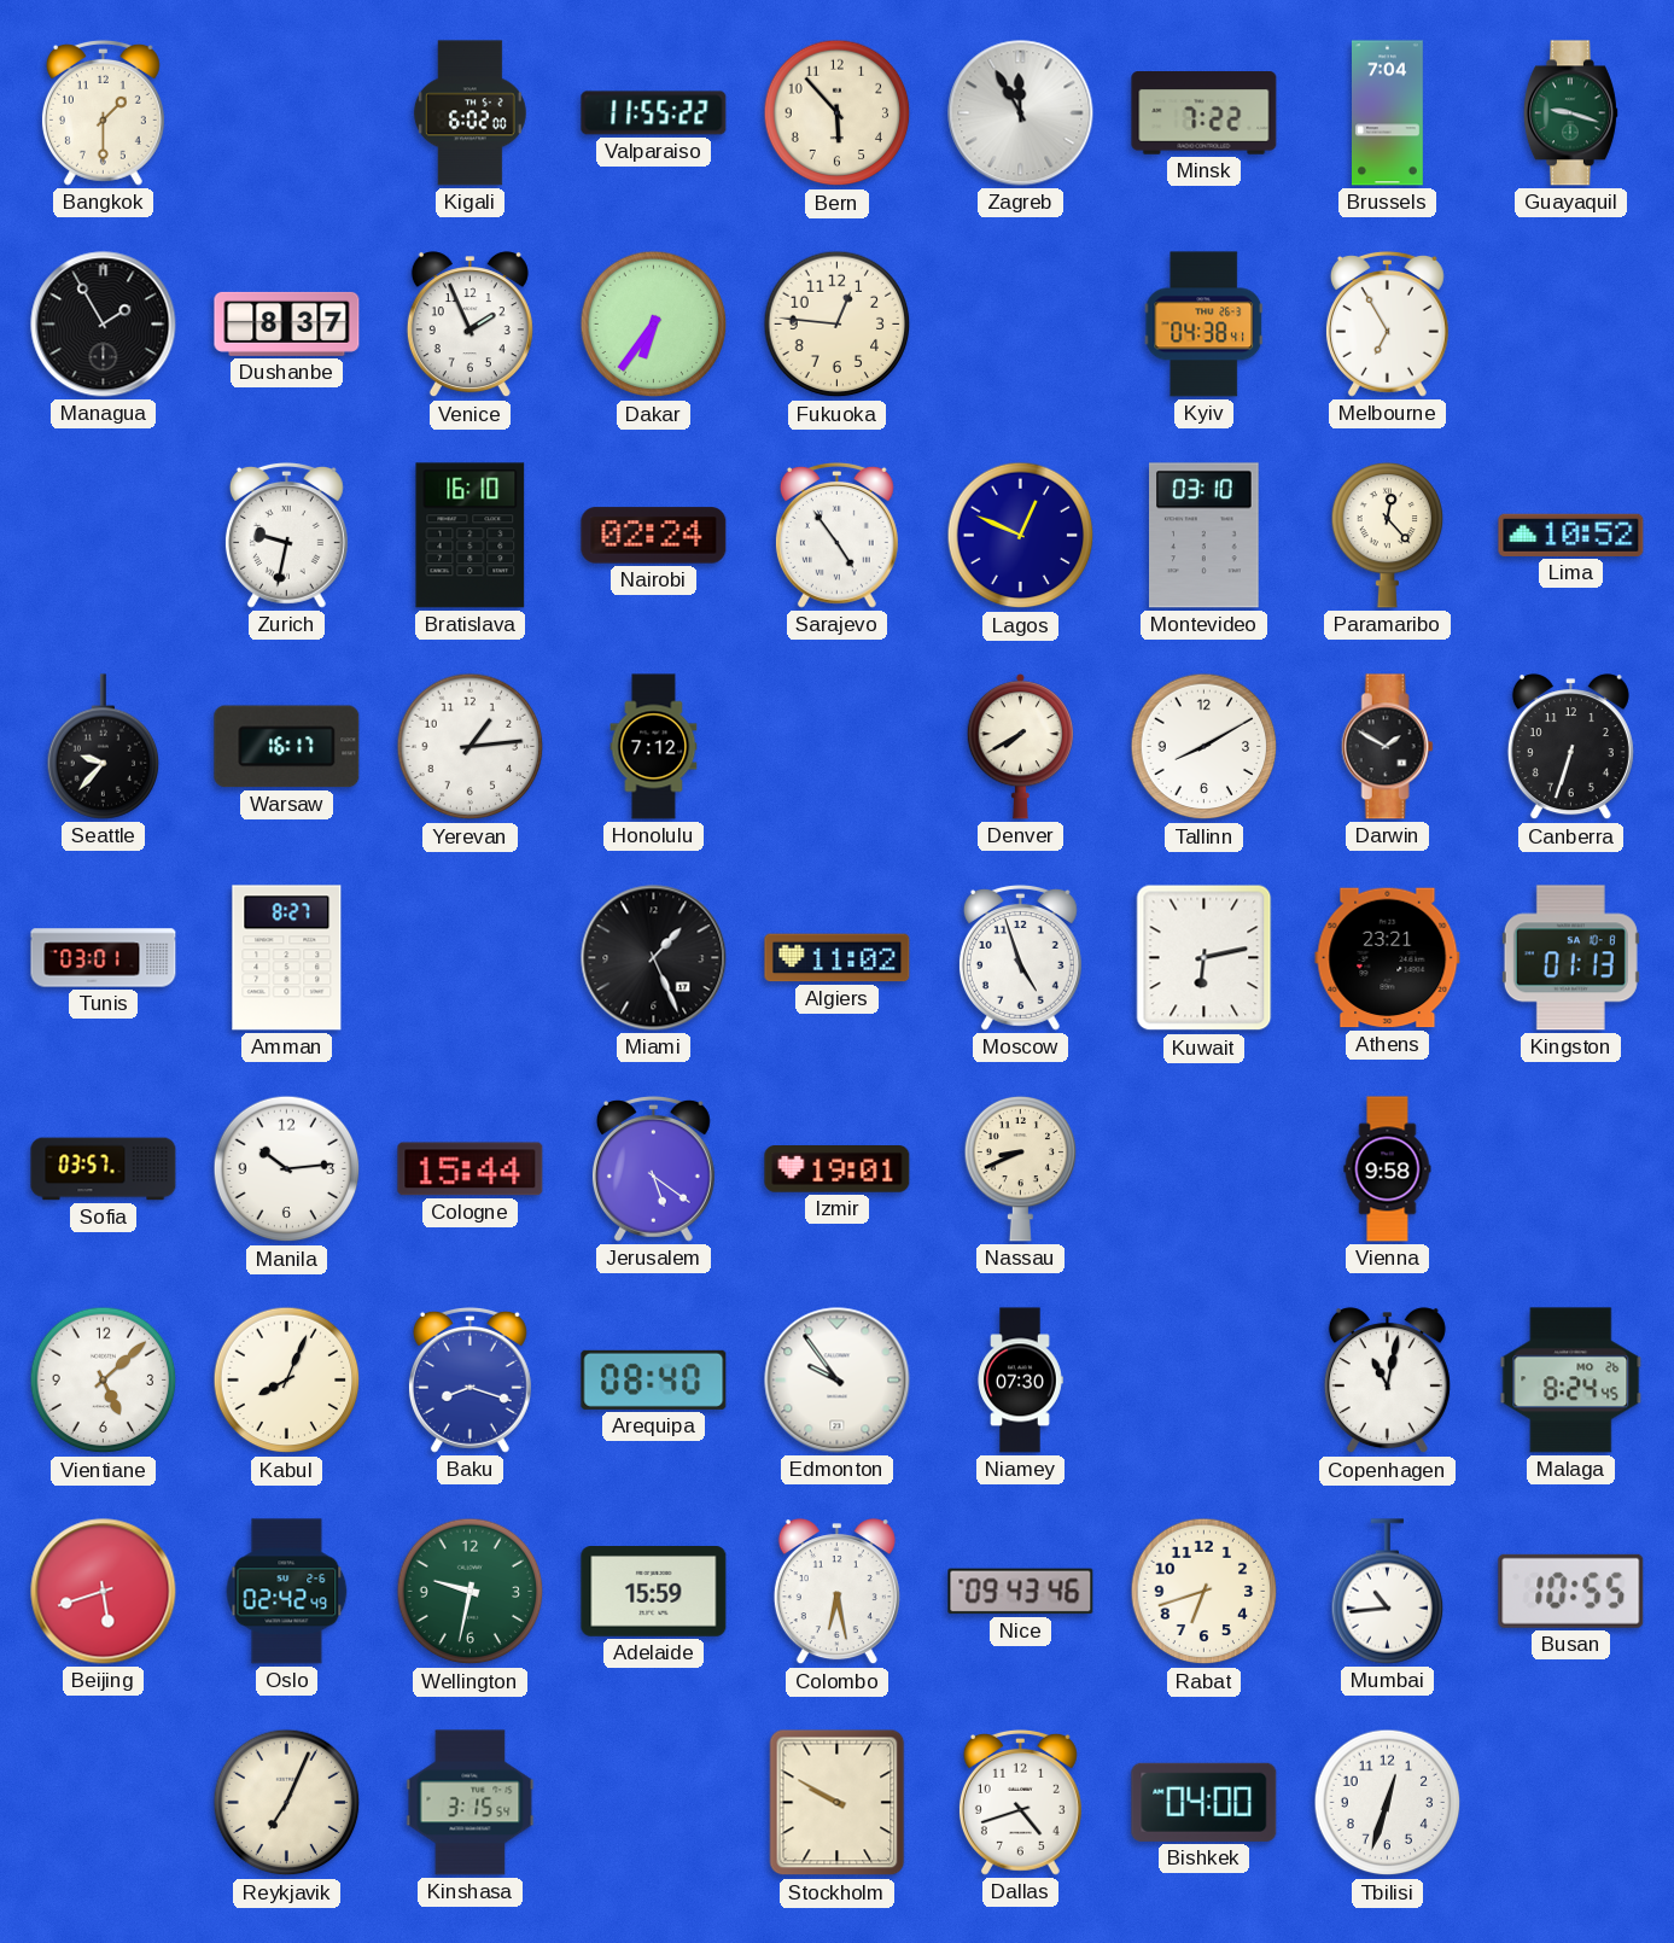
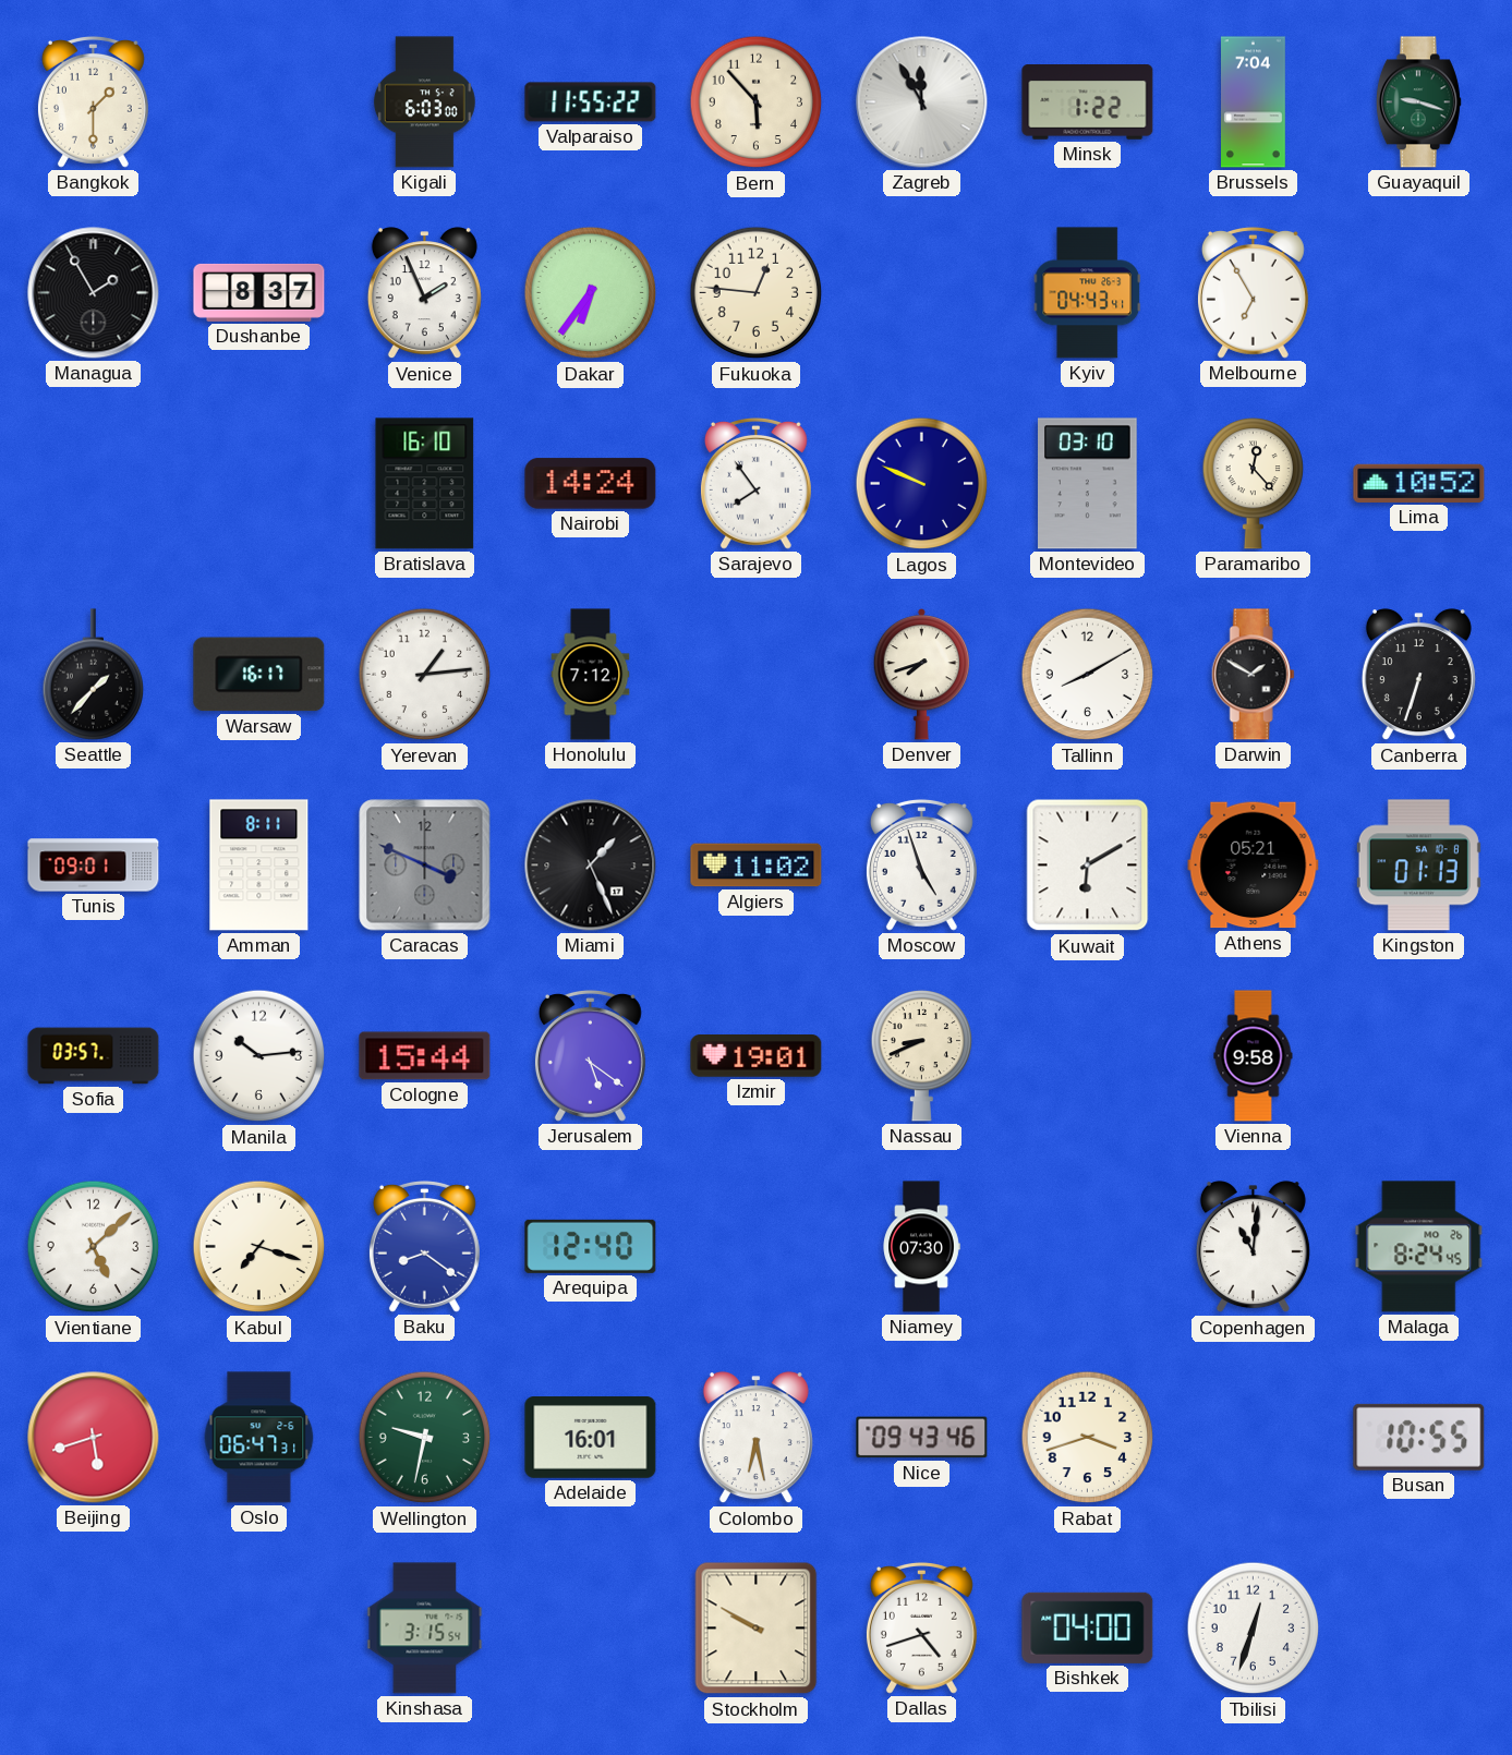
Kigali: 6:02 -> 6:03 (424, 102)
Minsk: 7:22 -> 1:22 (1088, 102)
Kyiv: 04:38 -> 04:43 (1088, 293)
Zurich: 9:32 -> none (286, 535)
Nairobi: 02:24 -> 14:24 (591, 484)
Sarajevo: 4:54 -> 7:54 (755, 483)
Lagos: 12:49 -> 9:49 (922, 484)
Seattle: 9:37 -> 1:37 (94, 675)
Denver: 7:40 -> 7:42 (921, 675)
Tunis: 03:01 -> 09:01 (94, 866)
Amman: 8:27 -> 8:11 (259, 866)
Caracas: none -> 3:49 (425, 866)
Kuwait: 6:13 -> 6:10 (1088, 866)
Athens: 23:21 -> 05:21 (1254, 866)
Kabul: 8:04 -> 7:18 (259, 1247)
Baku: 8:18 -> 8:21 (424, 1246)
Arequipa: 08:40 -> 12:40 (591, 1246)
Edmonton: 9:54 -> none (838, 1381)
Copenhagen: 11:02 -> 11:01 (1253, 1247)
Oslo: 02:42 -> 06:47 (259, 1438)
Adelaide: 15:59 -> 16:01 (591, 1438)
Rabat: 6:42 -> 3:42 (1088, 1438)
Mumbai: 10:44 -> none (1388, 1592)
Reykjavik: 7:04 -> none (287, 1803)
